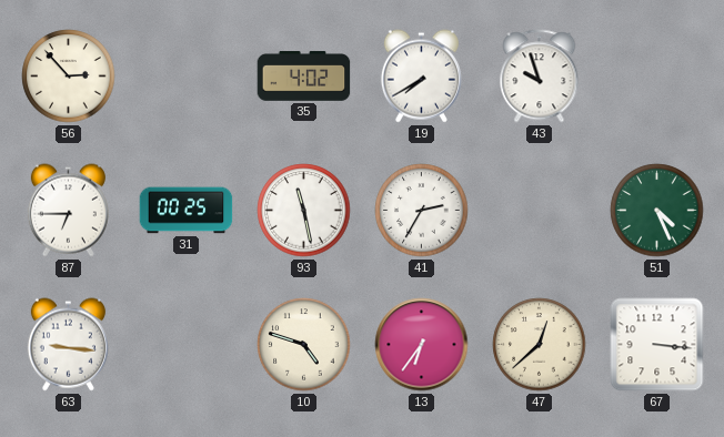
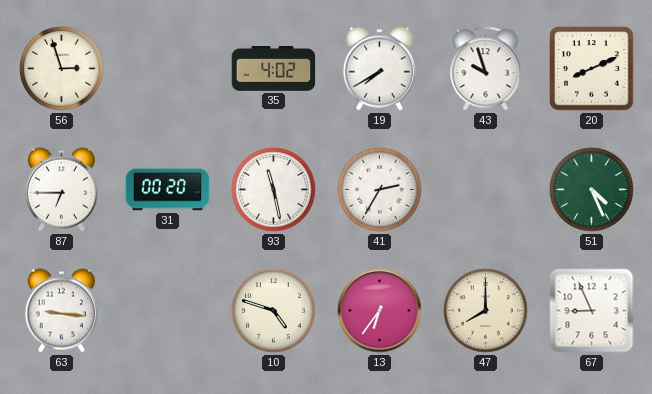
56: 2:53 -> 2:57 (62, 69)
20: none -> 8:11 (592, 69)
31: 00:25 -> 00:20 (168, 190)
47: 12:38 -> 8:00 (486, 311)
67: 3:16 -> 8:56 (592, 311)
